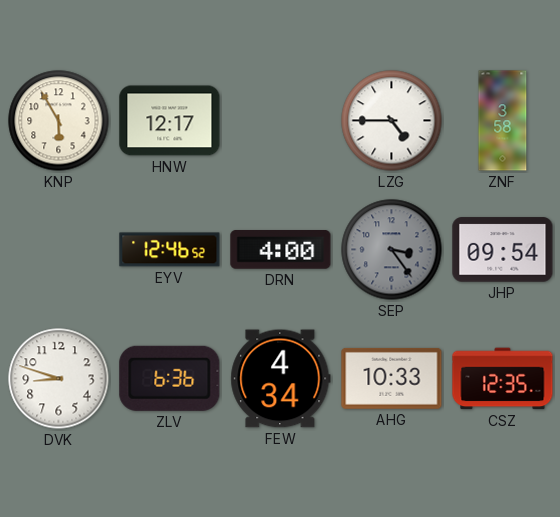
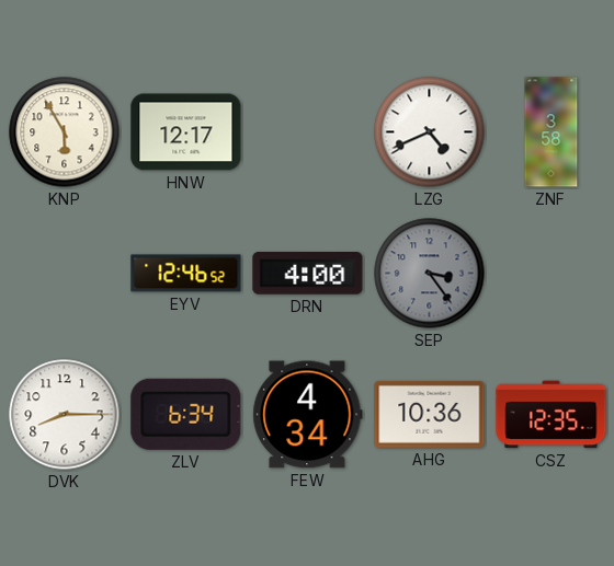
LZG: 4:45 -> 4:41 (430, 132)
JHP: 09:54 -> none (503, 250)
DVK: 8:48 -> 8:15 (65, 415)
ZLV: 6:36 -> 6:34 (186, 414)
AHG: 10:33 -> 10:36 (430, 414)
